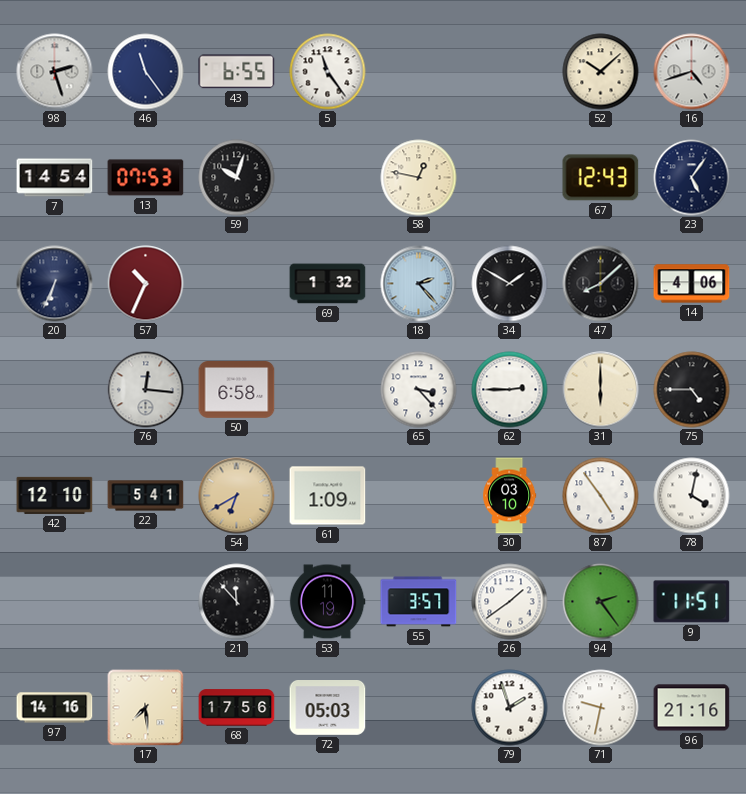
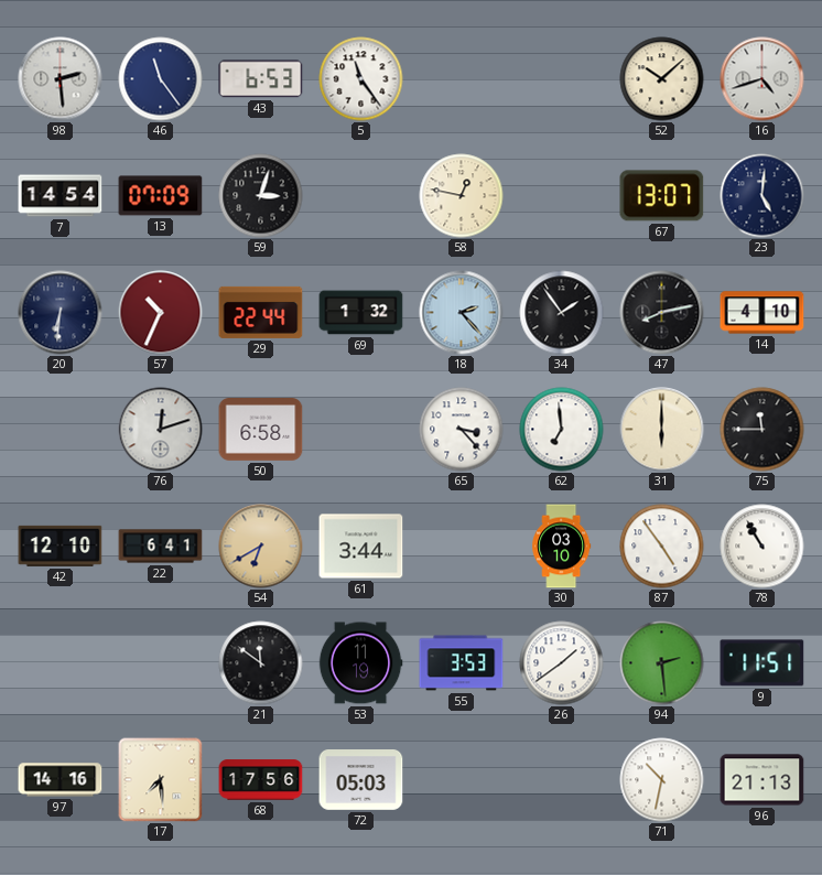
98: 2:27 -> 2:29 (61, 79)
43: 6:55 -> 6:53 (261, 79)
13: 07:53 -> 07:09 (161, 196)
59: 10:03 -> 3:03 (261, 196)
67: 12:43 -> 13:07 (662, 196)
23: 5:06 -> 5:01 (762, 196)
20: 6:34 -> 6:31 (61, 313)
29: none -> 22:44 (261, 312)
34: 1:50 -> 1:54 (562, 313)
47: 8:08 -> 8:13 (662, 313)
14: 4:06 -> 4:10 (762, 313)
76: 12:16 -> 12:12 (161, 430)
62: 2:45 -> 6:59 (562, 430)
75: 4:45 -> 11:45 (762, 430)
22: 5:41 -> 6:41 (161, 547)
61: 1:09 -> 3:44 (361, 547)
78: 4:02 -> 10:55 (762, 547)
21: 11:53 -> 11:51 (261, 663)
55: 3:57 -> 3:53 (462, 663)
94: 2:24 -> 2:29 (662, 663)
79: 1:57 -> none (510, 708)
71: 9:32 -> 10:32 (662, 780)
96: 21:16 -> 21:13 (762, 780)
